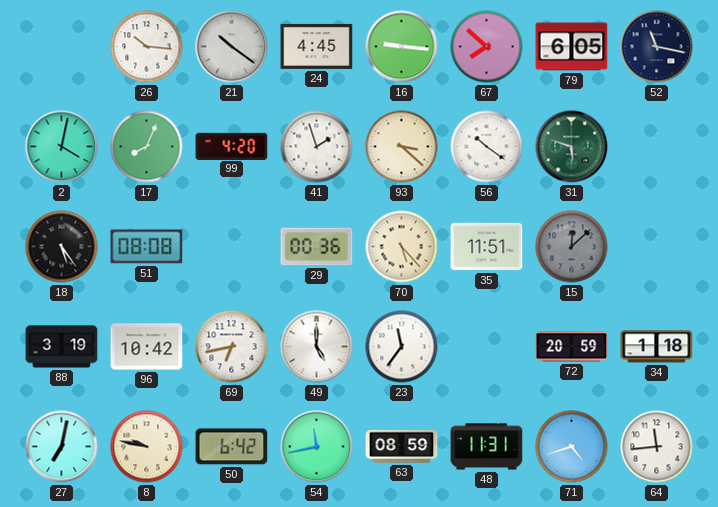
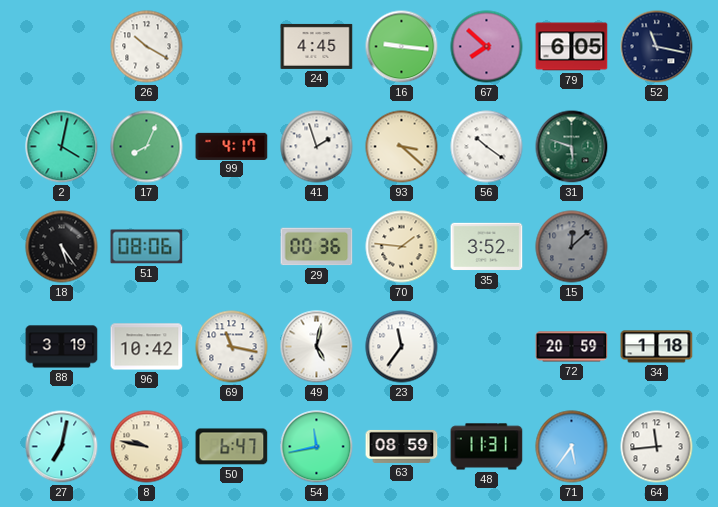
26: 10:16 -> 10:20 (147, 47)
21: 10:21 -> none (232, 47)
99: 4:20 -> 4:17 (232, 146)
51: 08:08 -> 08:06 (147, 247)
70: 5:23 -> 1:46 (402, 247)
35: 11:51 -> 3:52 (487, 247)
69: 6:43 -> 11:17 (232, 347)
49: 5:00 -> 5:02 (317, 347)
50: 6:42 -> 6:47 (232, 447)
71: 4:42 -> 5:36 (572, 447)
